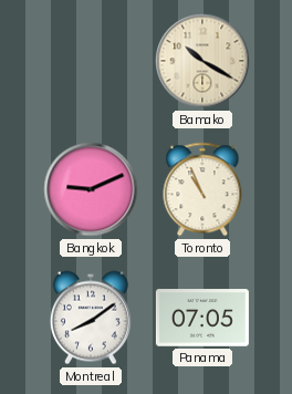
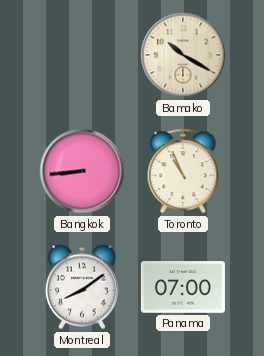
Bangkok: 9:11 -> 8:44 (82, 171)
Panama: 07:05 -> 07:00 (183, 287)
